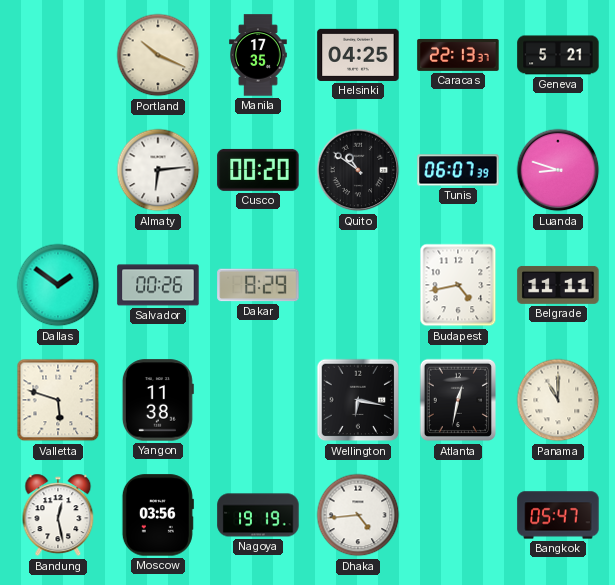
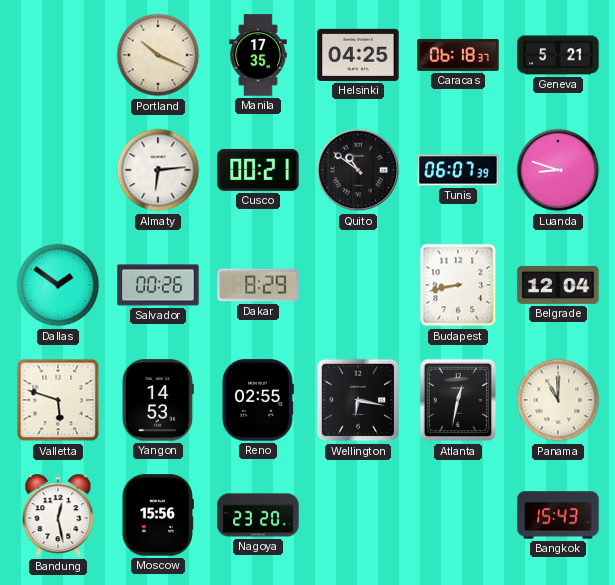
Caracas: 22:13 -> 06:18 (458, 55)
Cusco: 00:20 -> 00:21 (258, 170)
Budapest: 4:43 -> 8:43 (458, 285)
Belgrade: 11:11 -> 12:04 (558, 285)
Yangon: 11:38 -> 14:53 (158, 400)
Reno: none -> 02:55 (258, 400)
Moscow: 03:56 -> 15:56 (158, 515)
Nagoya: 19:19 -> 23:20 (258, 515)
Dhaka: 4:44 -> none (358, 515)
Bangkok: 05:47 -> 15:43 (558, 515)
